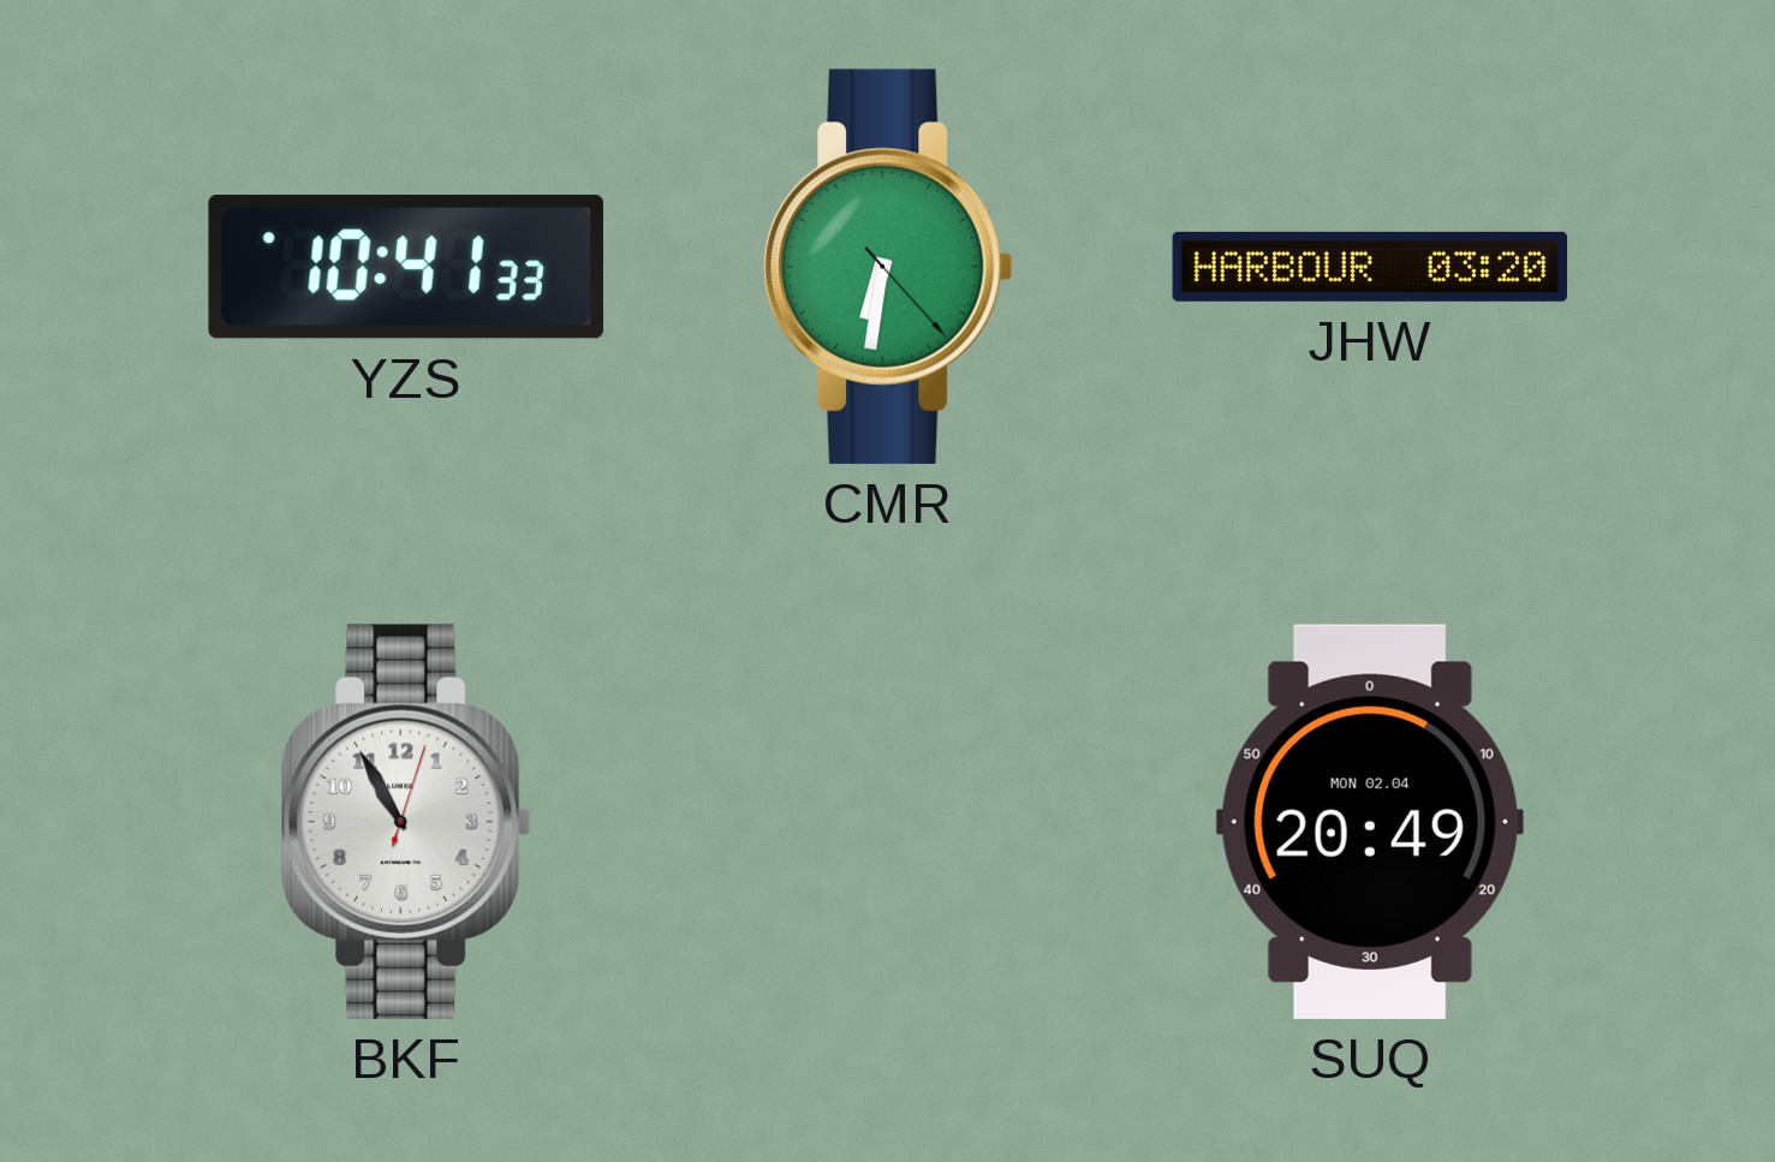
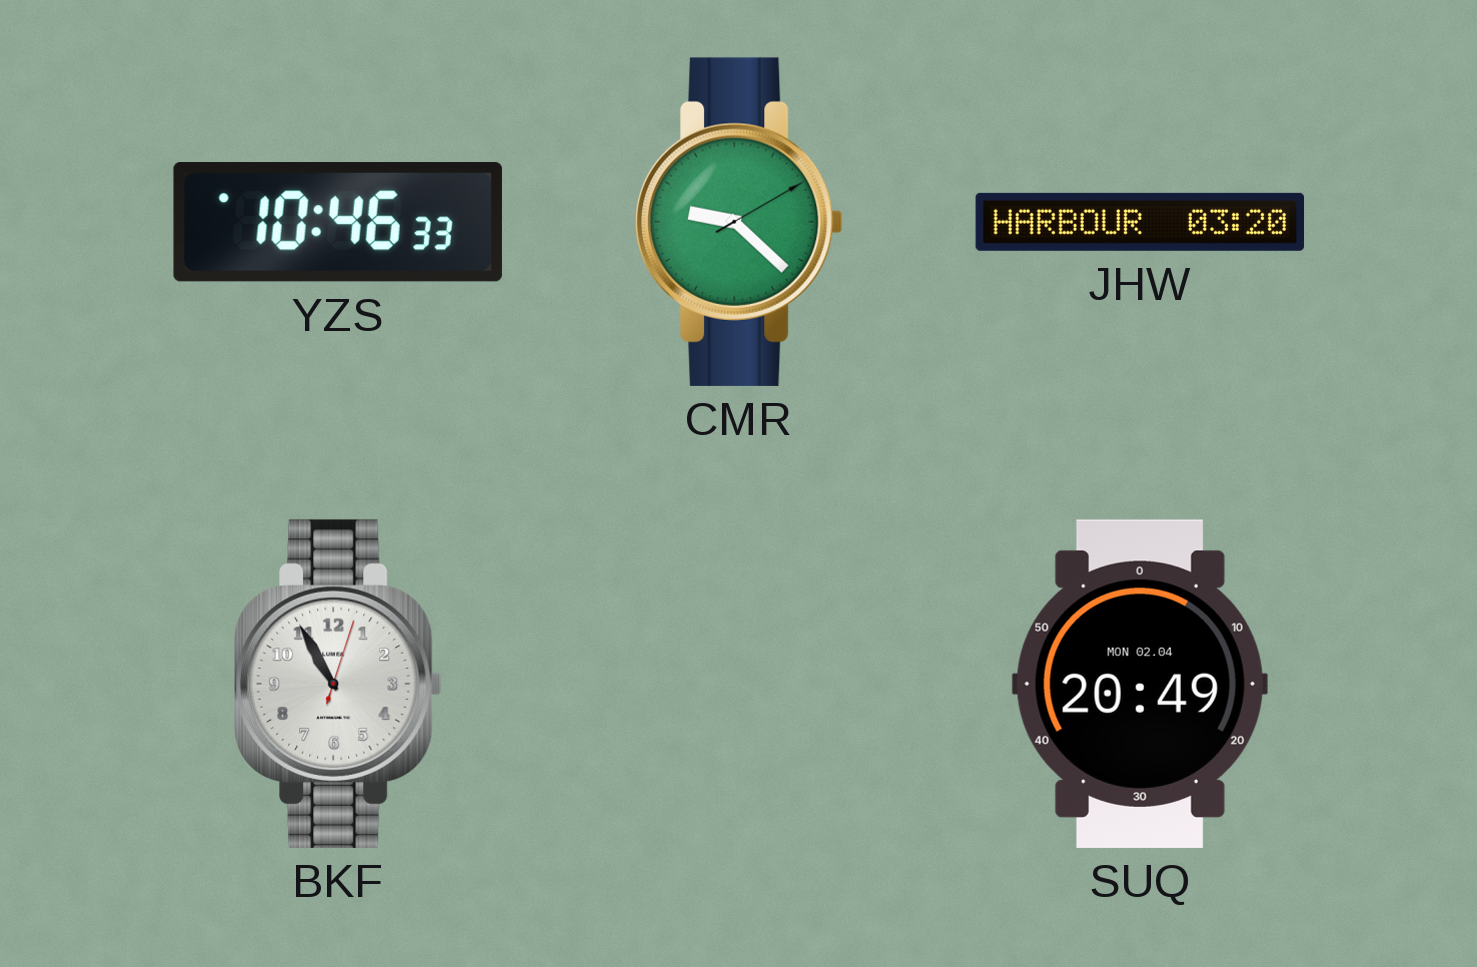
YZS: 10:41 -> 10:46 (338, 222)
CMR: 6:31 -> 9:22 (739, 222)
